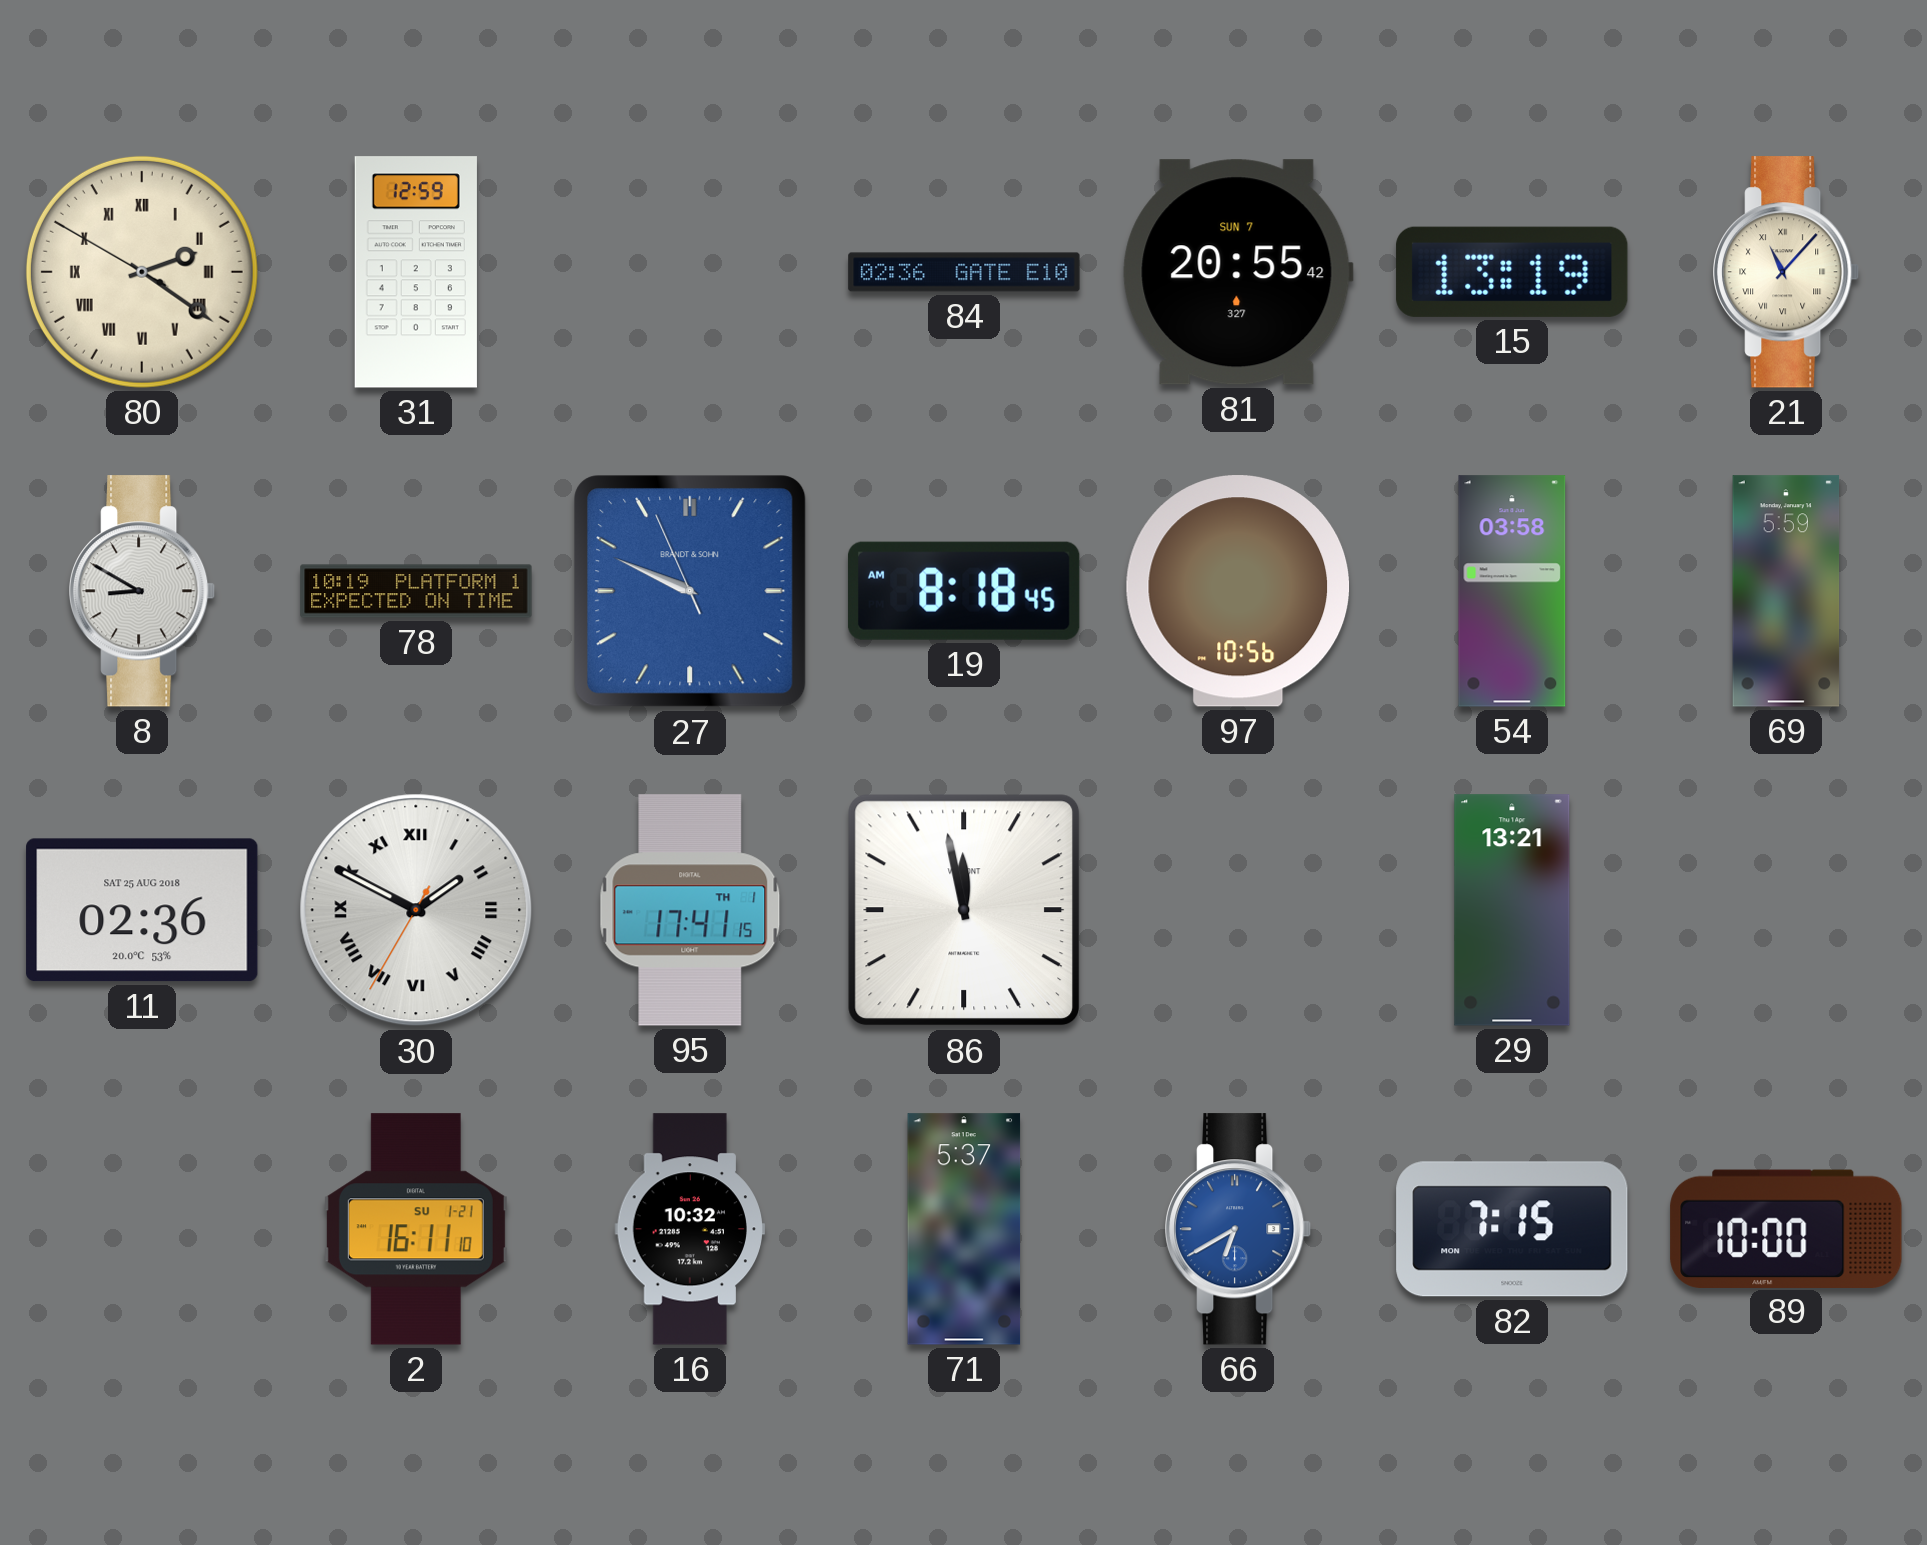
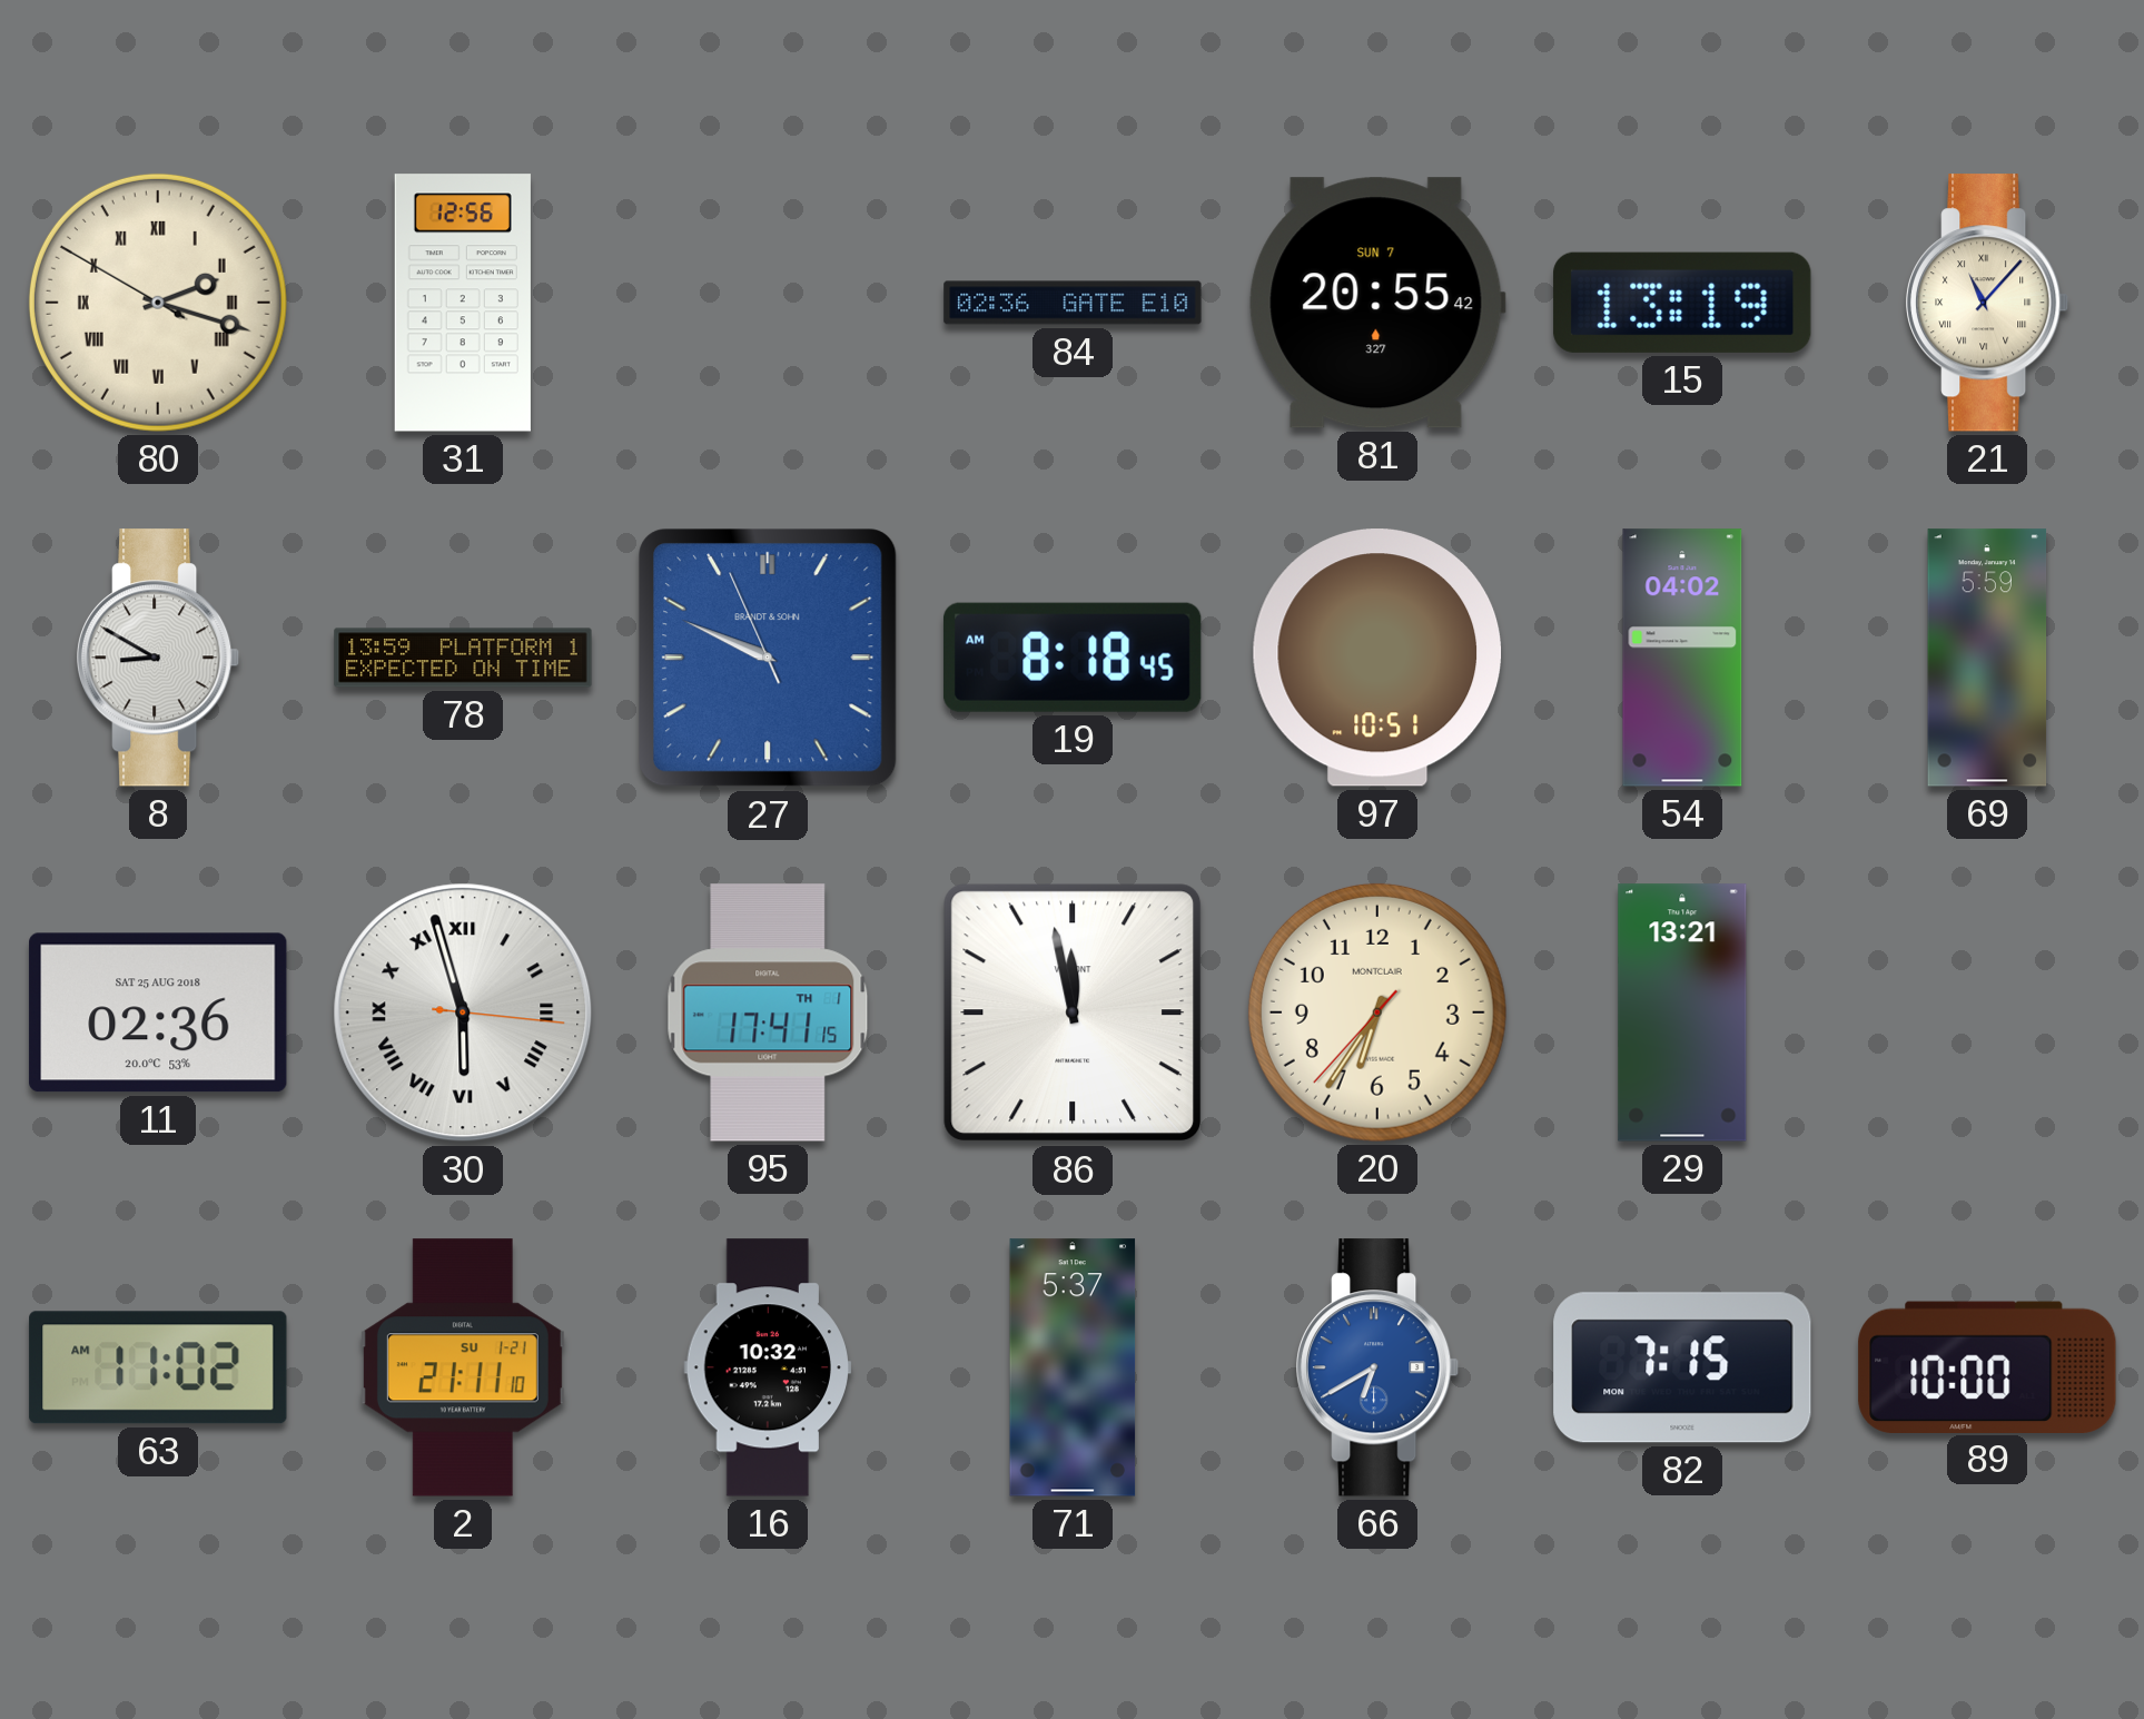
80: 2:20 -> 2:17 (158, 303)
31: 12:59 -> 12:56 (463, 303)
78: 10:19 -> 13:59 (463, 658)
97: 10:56 -> 10:51 (1377, 658)
54: 03:58 -> 04:02 (1682, 658)
30: 1:49 -> 5:57 (463, 1012)
20: none -> 6:35 (1377, 1012)
63: none -> 11:02 (158, 1367)
2: 16:11 -> 21:11 (463, 1367)
